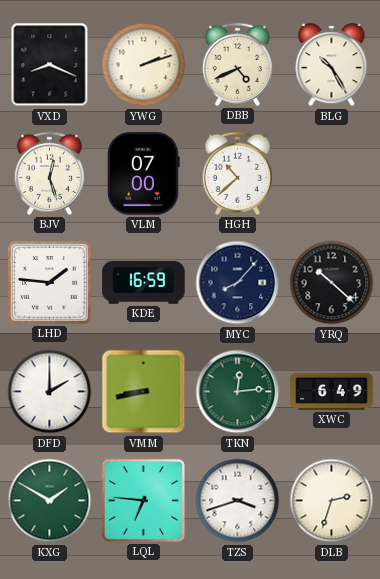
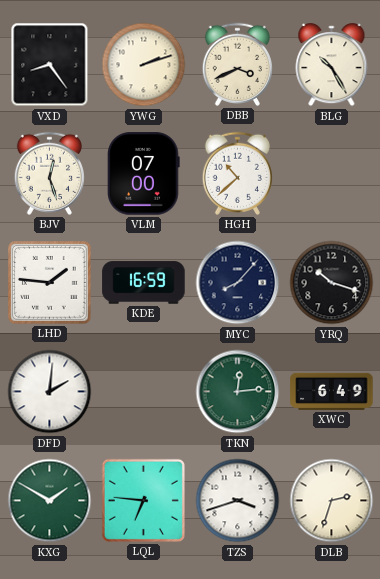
VXD: 8:19 -> 8:24 (50, 65)
DBB: 4:41 -> 3:41 (237, 64)
YRQ: 10:22 -> 10:18 (332, 283)
DFD: 2:00 -> 2:01 (50, 392)
VMM: 8:43 -> none (144, 392)
